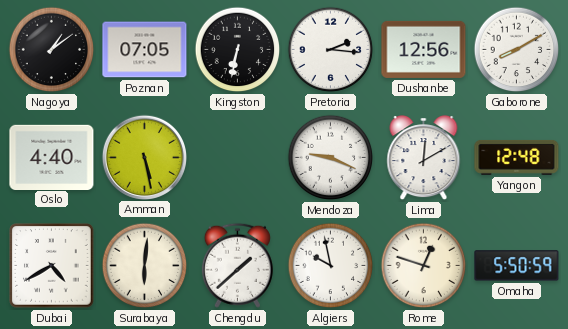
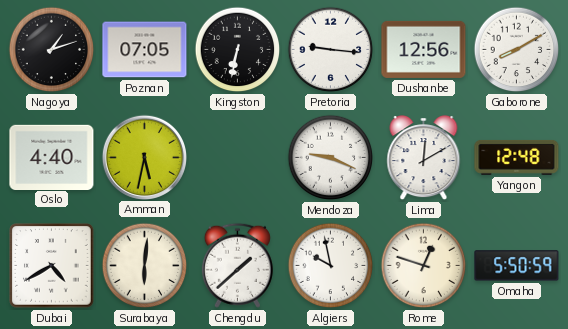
Nagoya: 1:09 -> 1:12 (52, 50)
Pretoria: 2:16 -> 9:16 (331, 50)
Amman: 5:28 -> 5:32 (144, 157)
